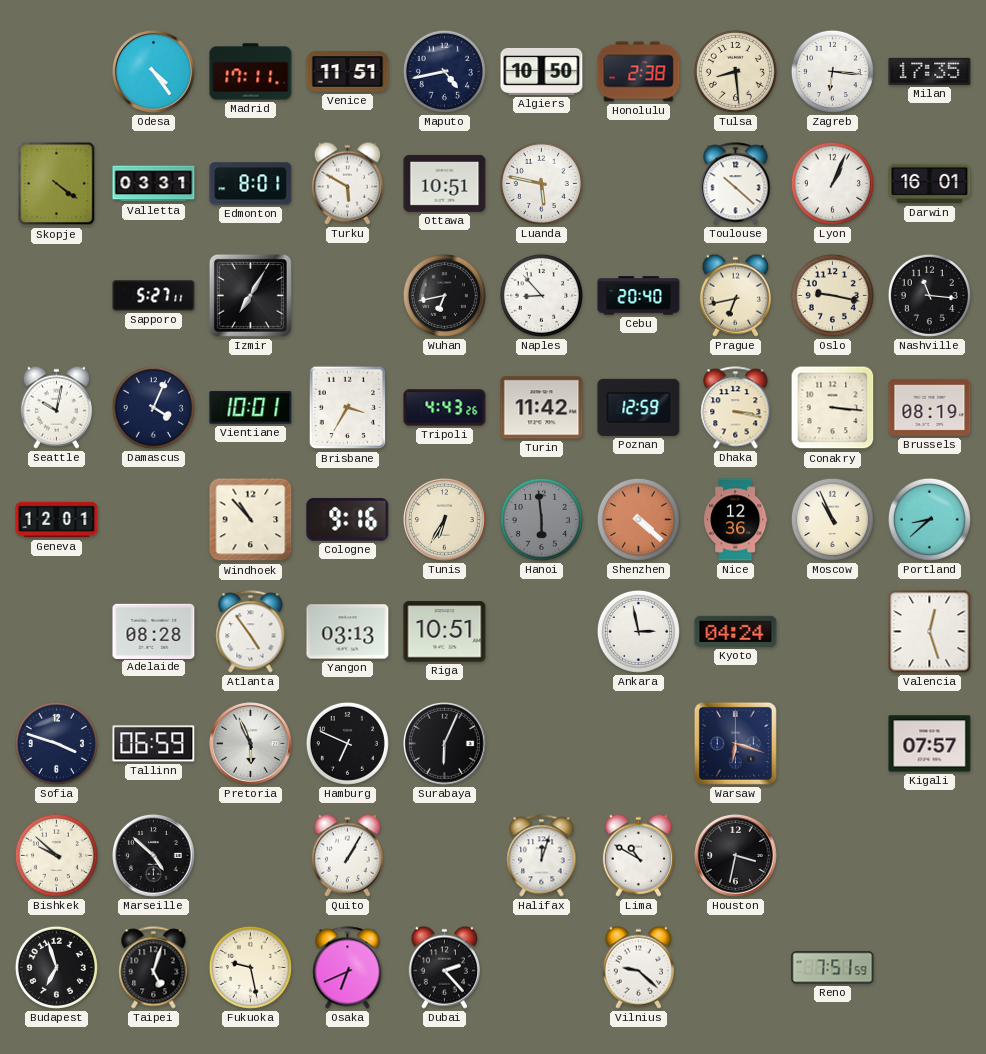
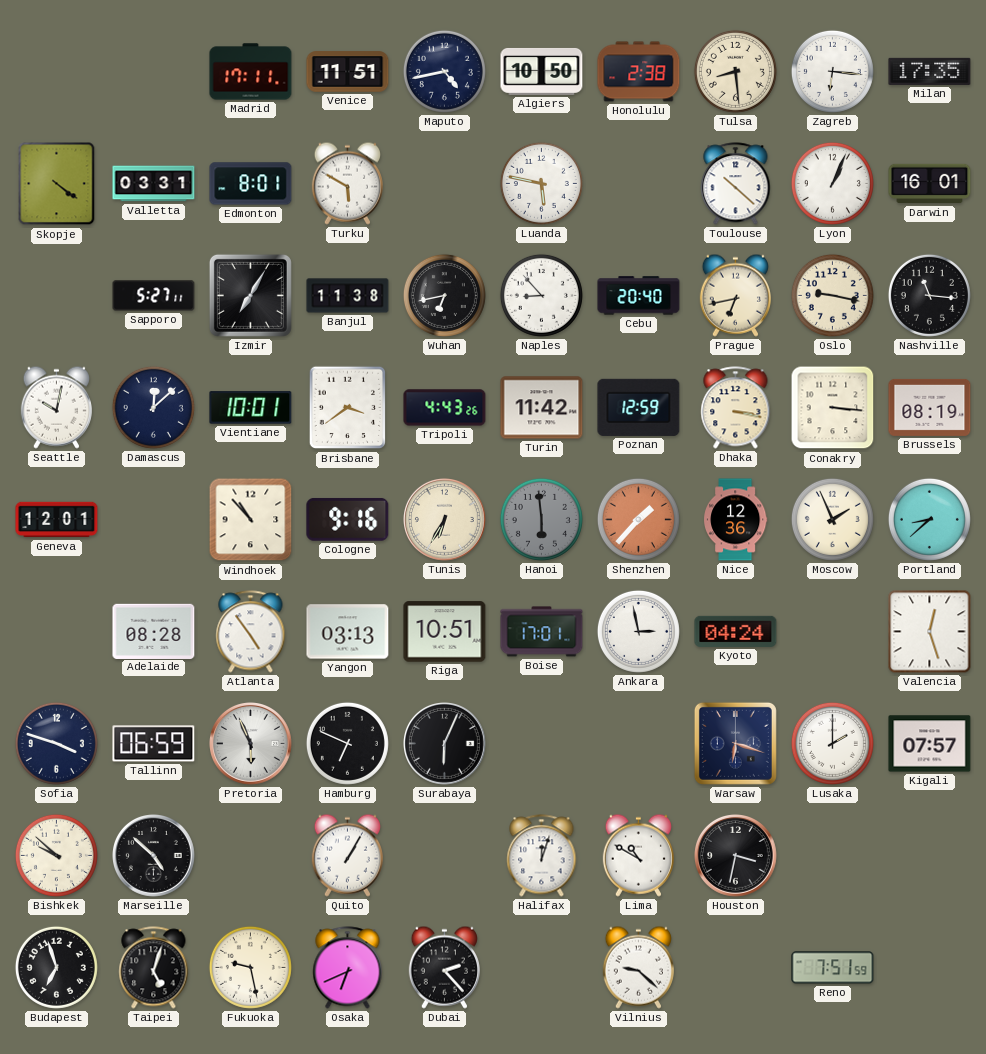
Odesa: 4:24 -> none (154, 72)
Ottawa: 10:51 -> none (445, 183)
Banjul: none -> 11:38 (348, 296)
Damascus: 4:04 -> 12:08 (153, 407)
Brisbane: 3:35 -> 3:39 (347, 408)
Shenzhen: 4:22 -> 1:37 (638, 519)
Moscow: 10:56 -> 1:56 (832, 519)
Boise: none -> 17:01 (542, 632)
Lusaka: none -> 2:00 (832, 743)
